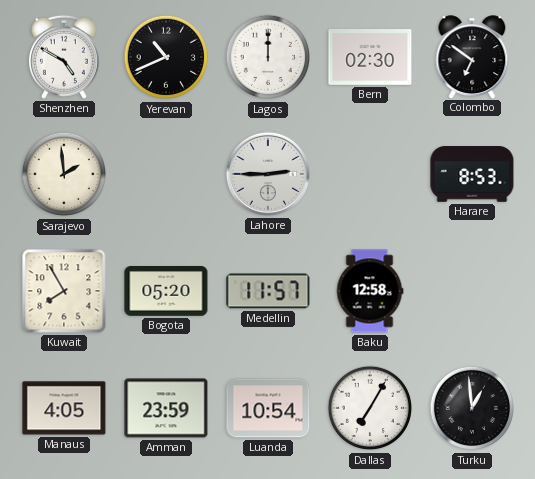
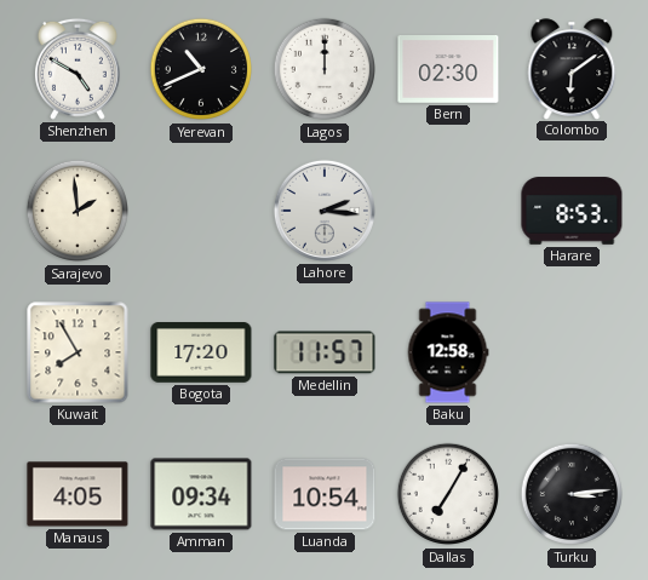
Colombo: 6:51 -> 6:09 (572, 69)
Lahore: 2:45 -> 2:16 (325, 211)
Bogota: 05:20 -> 17:20 (201, 352)
Amman: 23:59 -> 09:34 (201, 494)
Turku: 12:59 -> 3:14 (572, 494)
